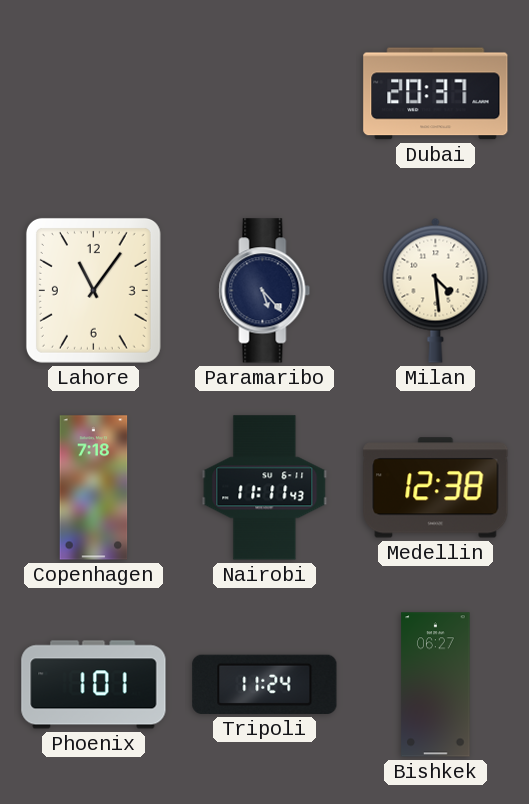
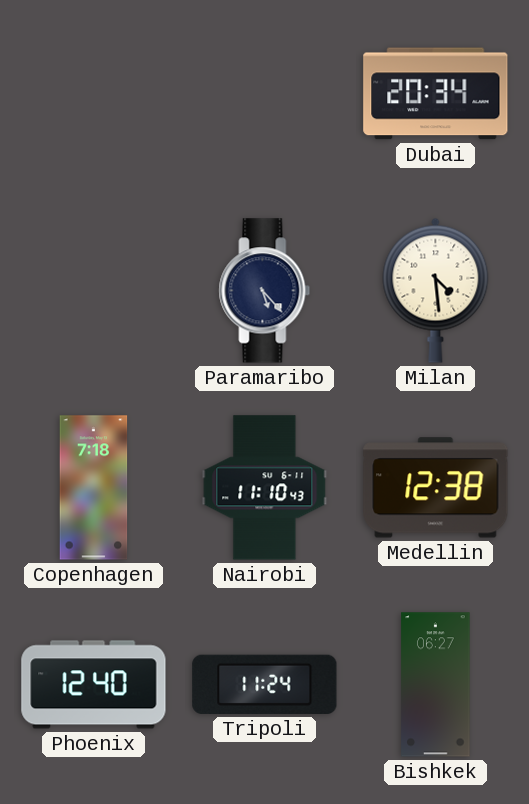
Dubai: 20:37 -> 20:34 (436, 94)
Lahore: 11:06 -> none (93, 290)
Nairobi: 11:11 -> 11:10 (265, 488)
Phoenix: 1:01 -> 12:40 (94, 685)
